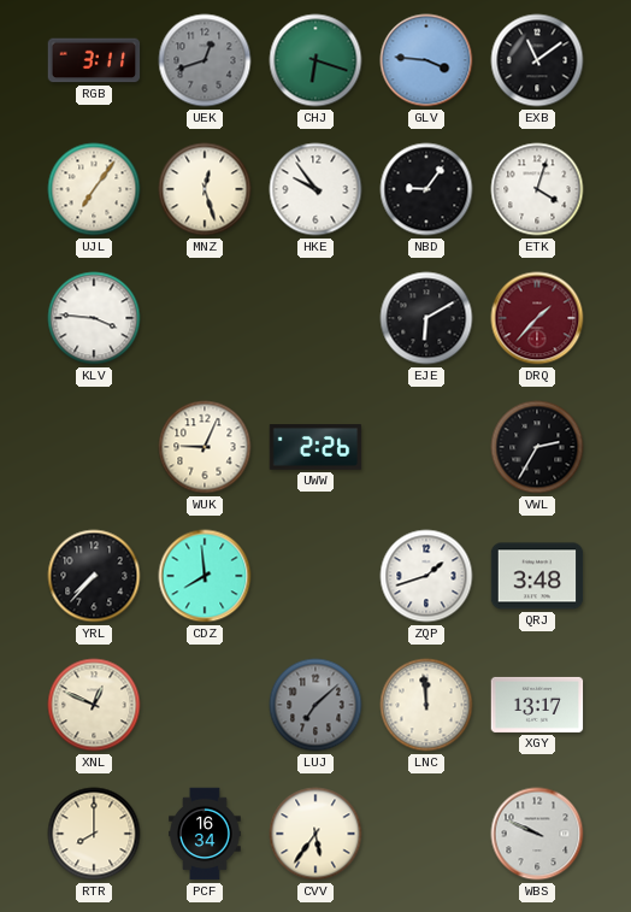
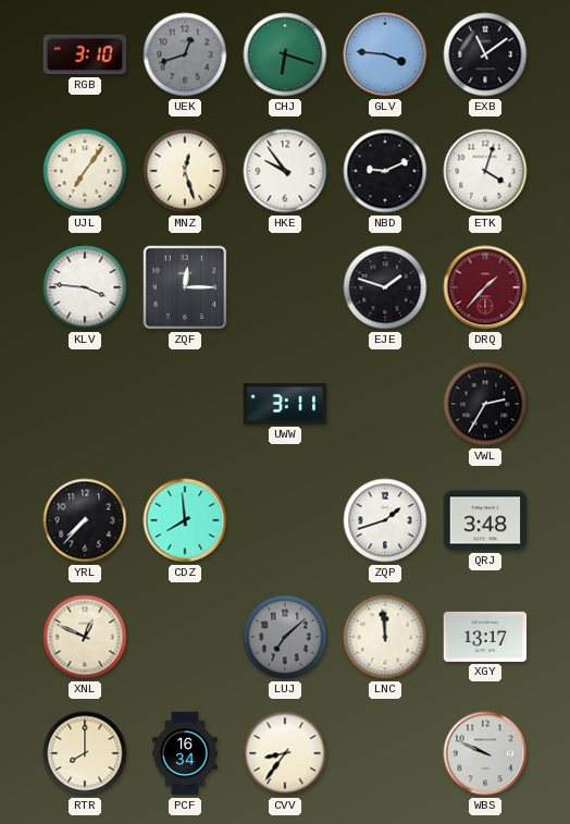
RGB: 3:11 -> 3:10 (85, 54)
NBD: 9:06 -> 9:11 (385, 171)
ZQF: none -> 12:15 (185, 287)
EJE: 6:10 -> 1:48 (385, 287)
WUK: 9:04 -> none (205, 447)
UWW: 2:26 -> 3:11 (285, 404)
CVV: 5:36 -> 8:36 (285, 753)
